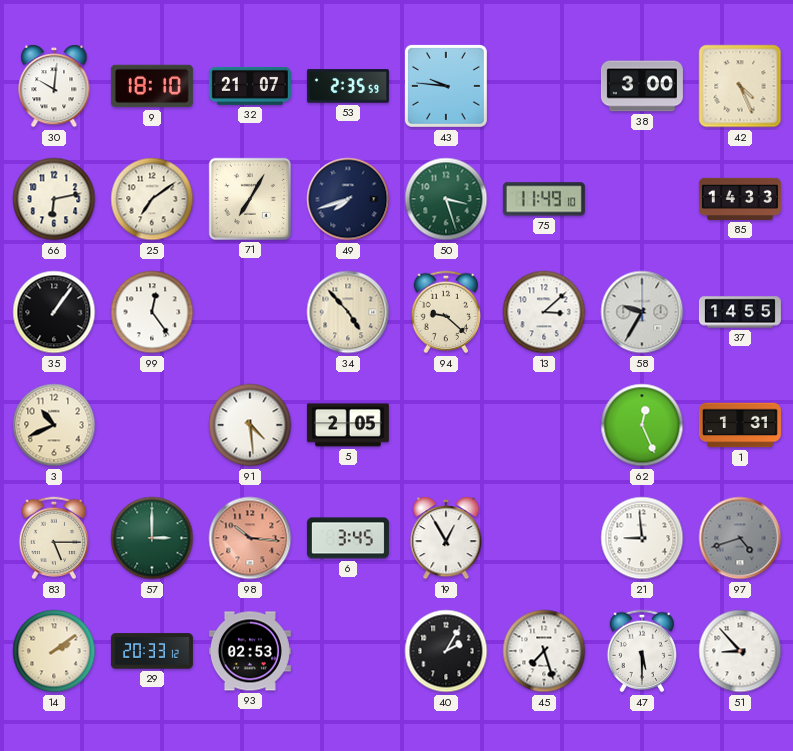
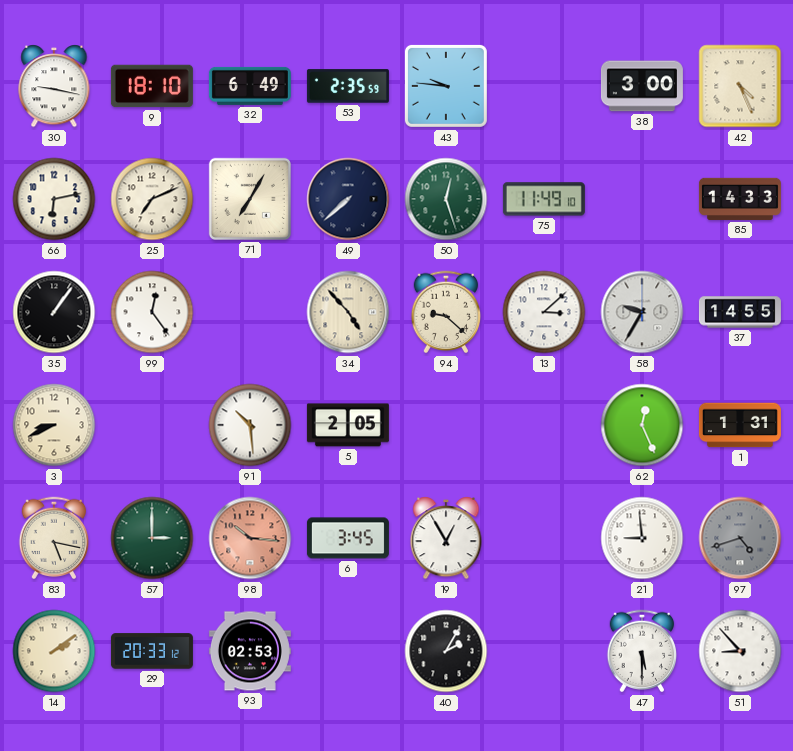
30: 10:01 -> 9:17 (54, 86)
32: 21:07 -> 6:49 (250, 86)
25: 7:09 -> 7:11 (152, 199)
49: 7:42 -> 7:38 (348, 199)
50: 3:27 -> 12:27 (446, 199)
3: 10:41 -> 8:41 (54, 425)
91: 4:29 -> 10:29 (250, 425)
83: 5:15 -> 5:17 (54, 538)
45: 7:27 -> none (544, 651)
